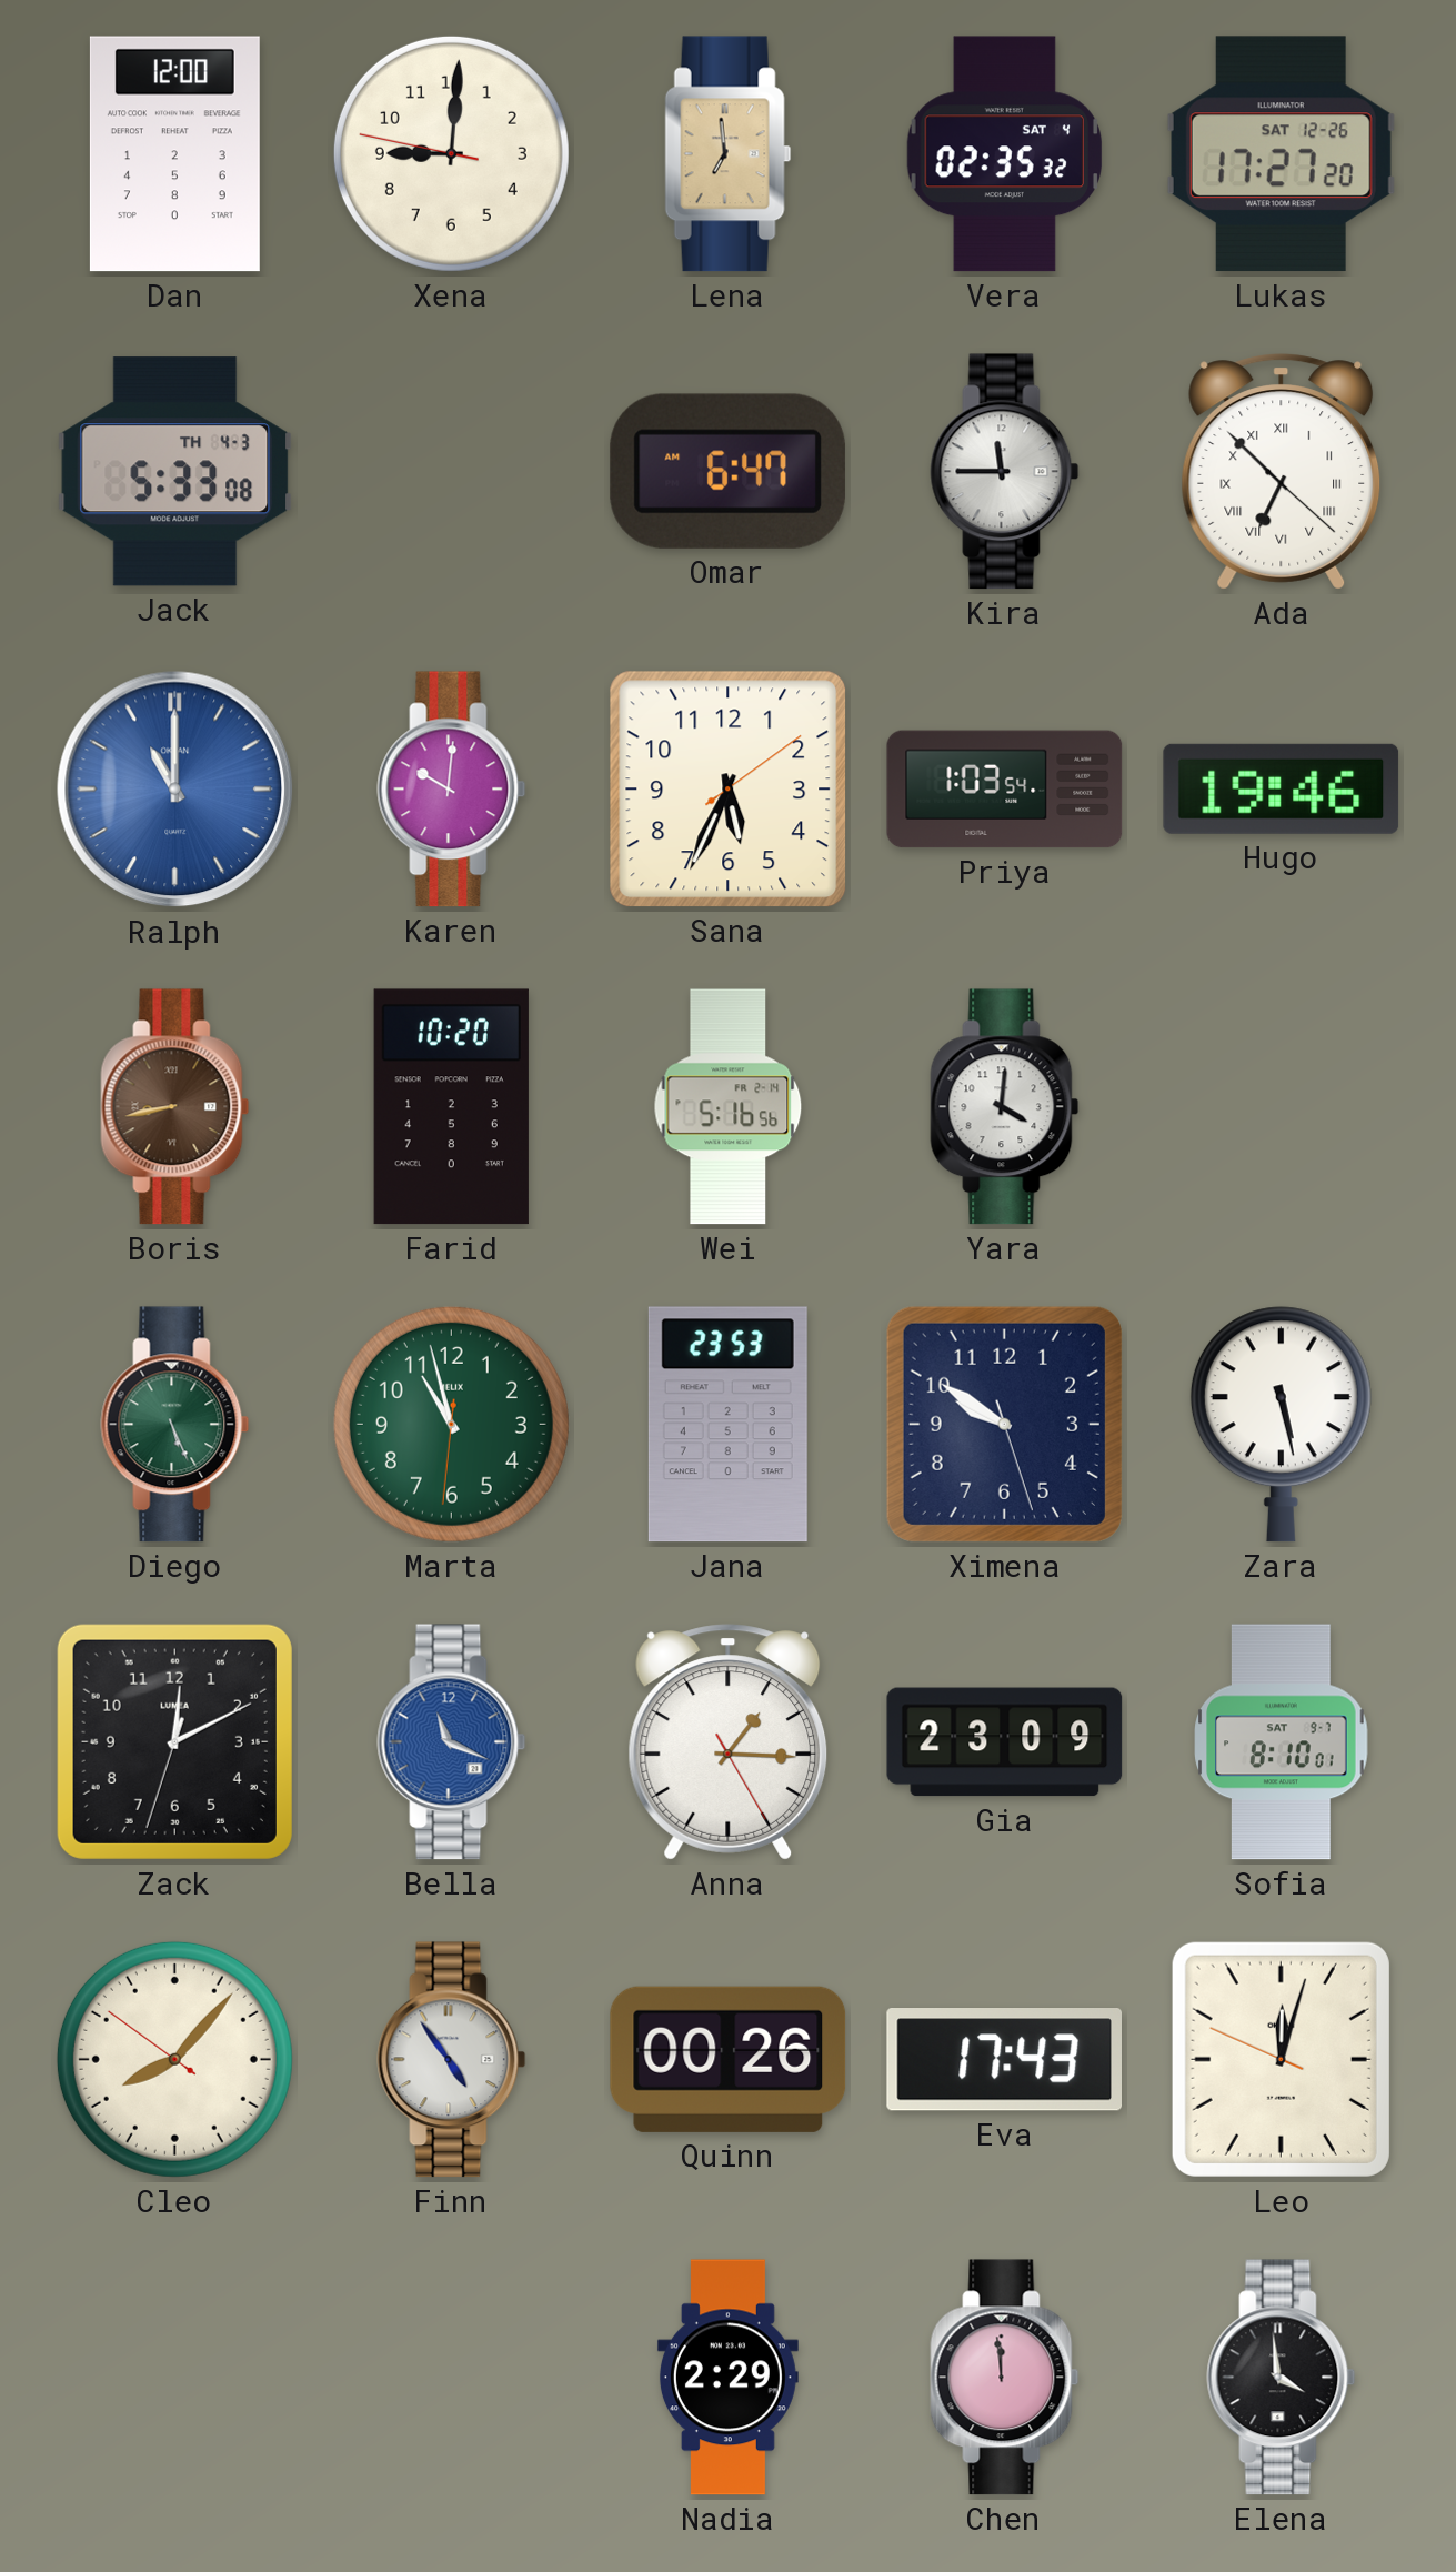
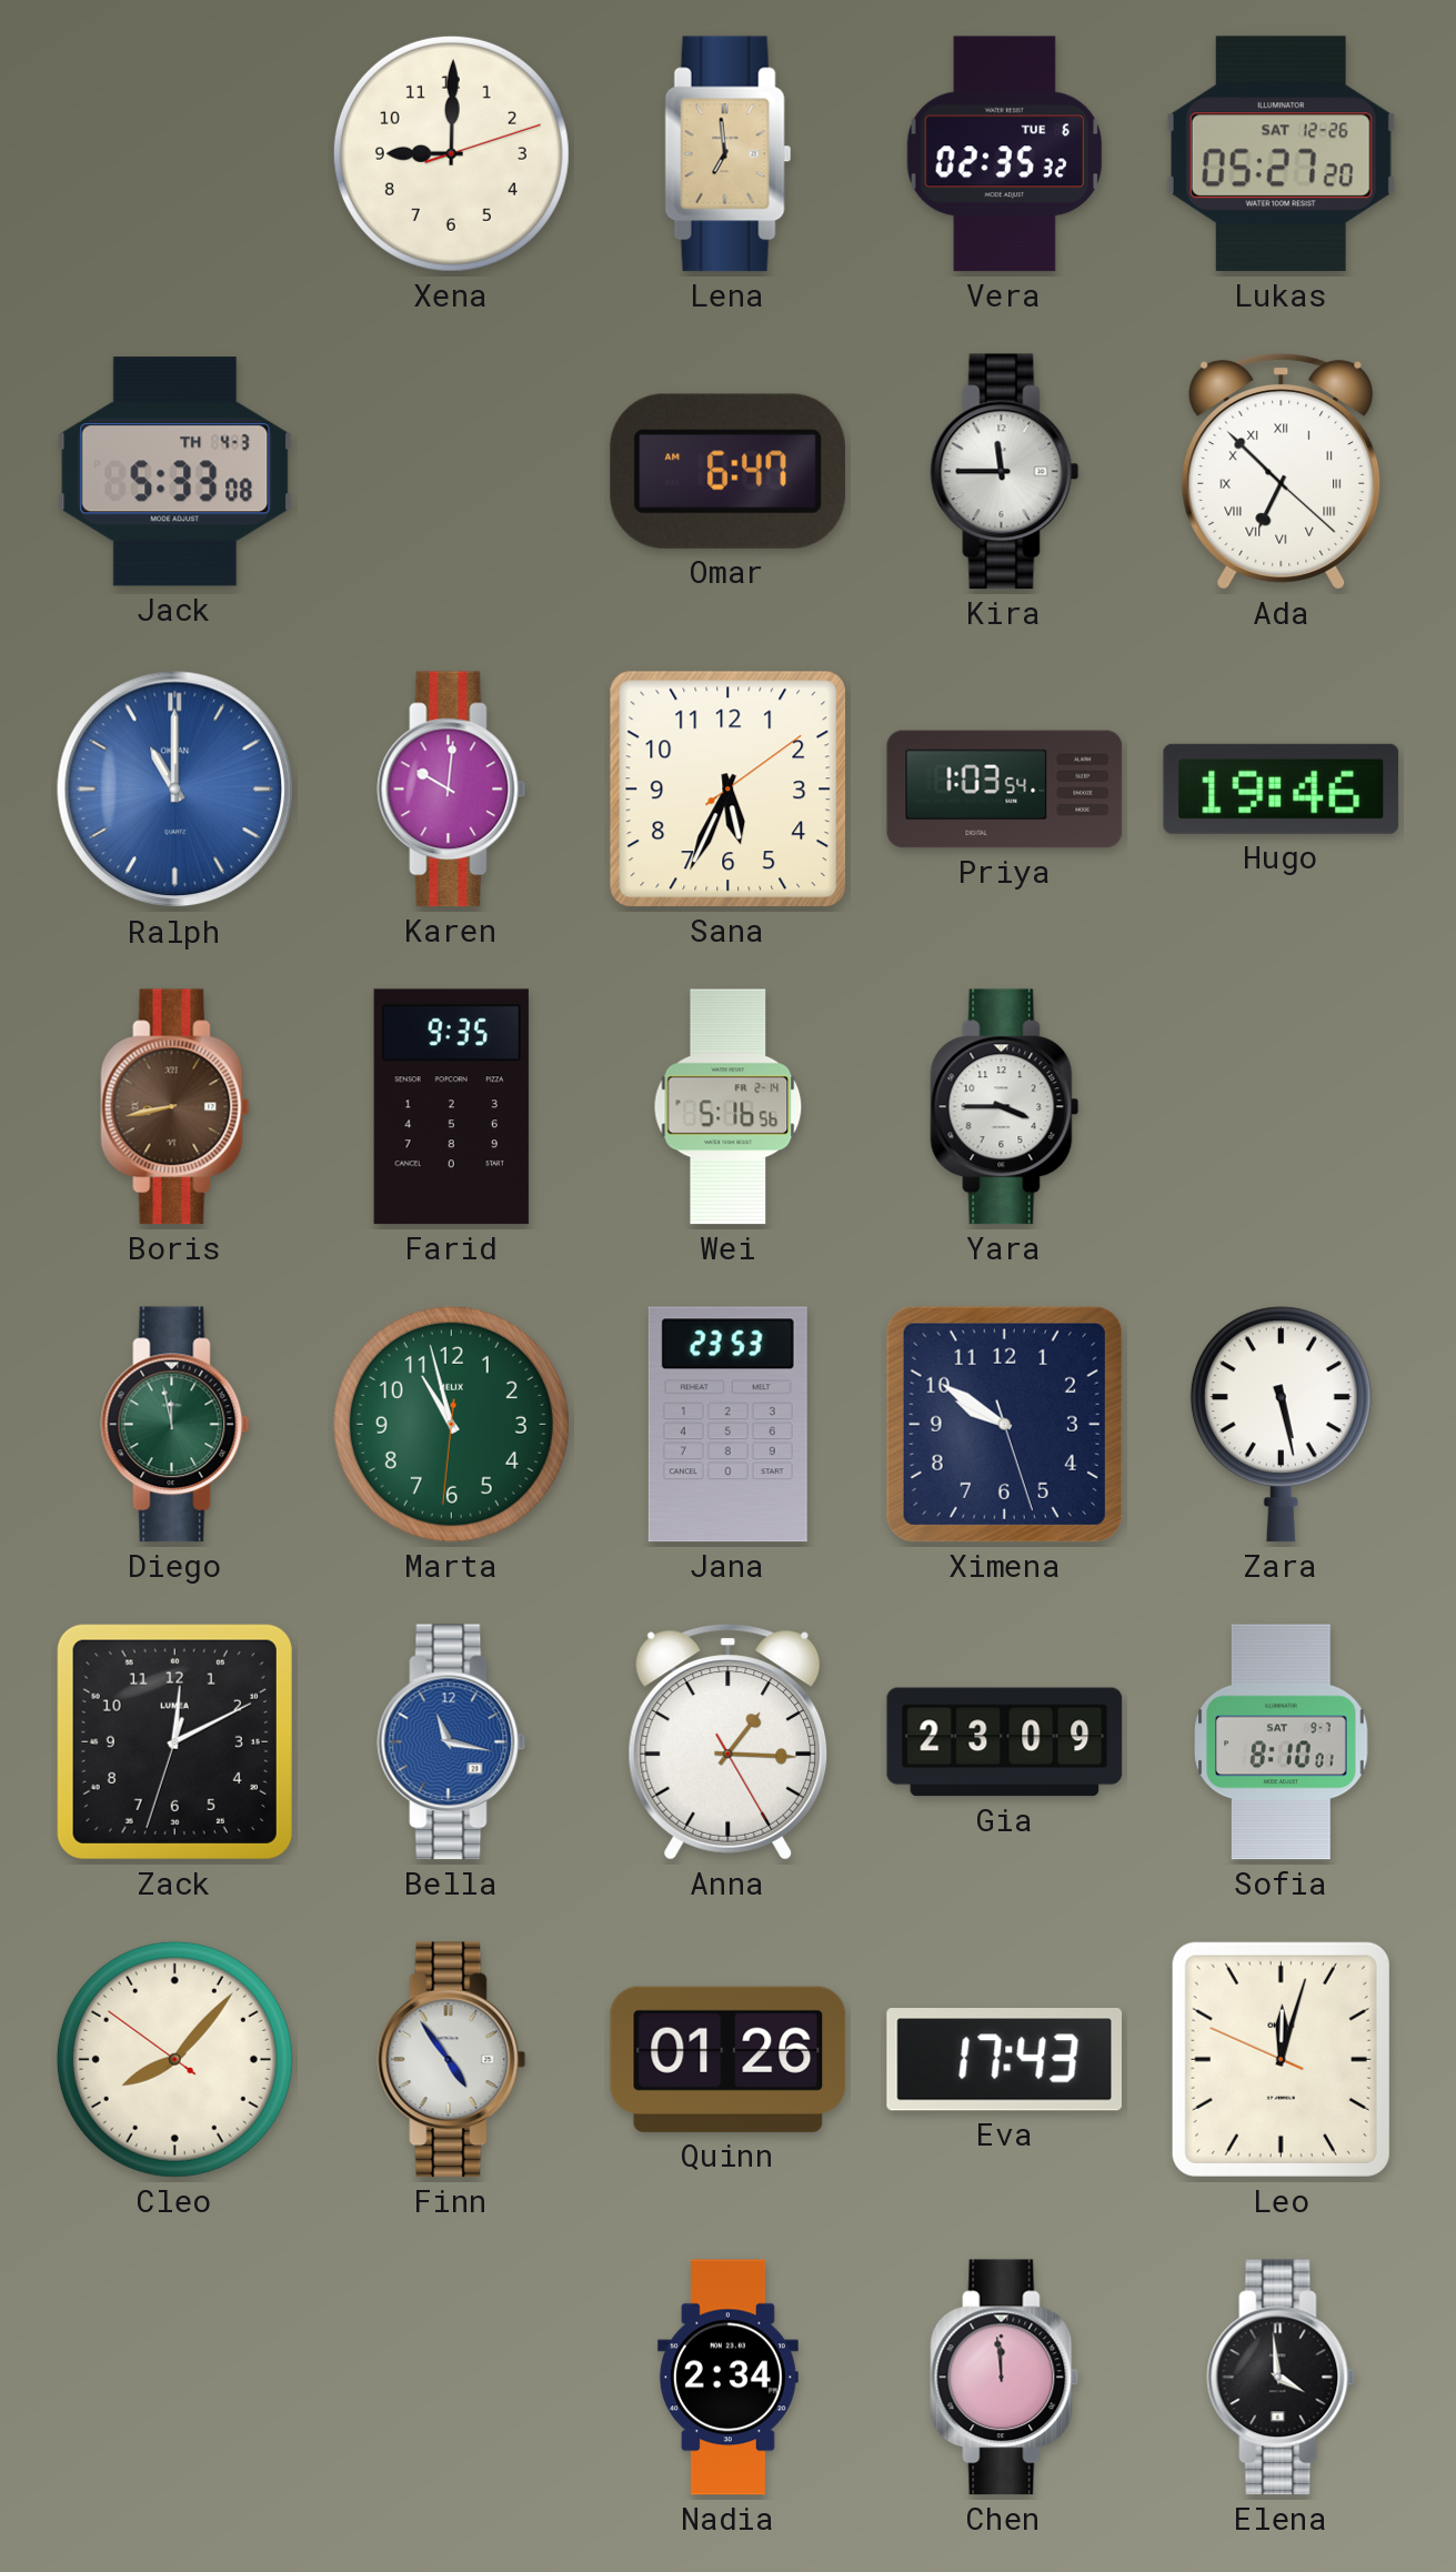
Dan: 12:00 -> none (174, 154)
Xena: 9:00:47 -> 9:00:12 (451, 153)
Vera date: SAT 4 -> TUE 6 (1004, 154)
Lukas: 17:27 -> 05:27 (1281, 154)
Farid: 10:20 -> 9:35 (451, 1107)
Yara: 4:01 -> 3:45 (1005, 1107)
Diego: 5:26 -> 11:58 (175, 1425)
Bella: 11:19 -> 11:17 (452, 1742)
Quinn: 00:26 -> 01:26 (729, 2059)
Nadia: 2:29 -> 2:34 (727, 2378)
